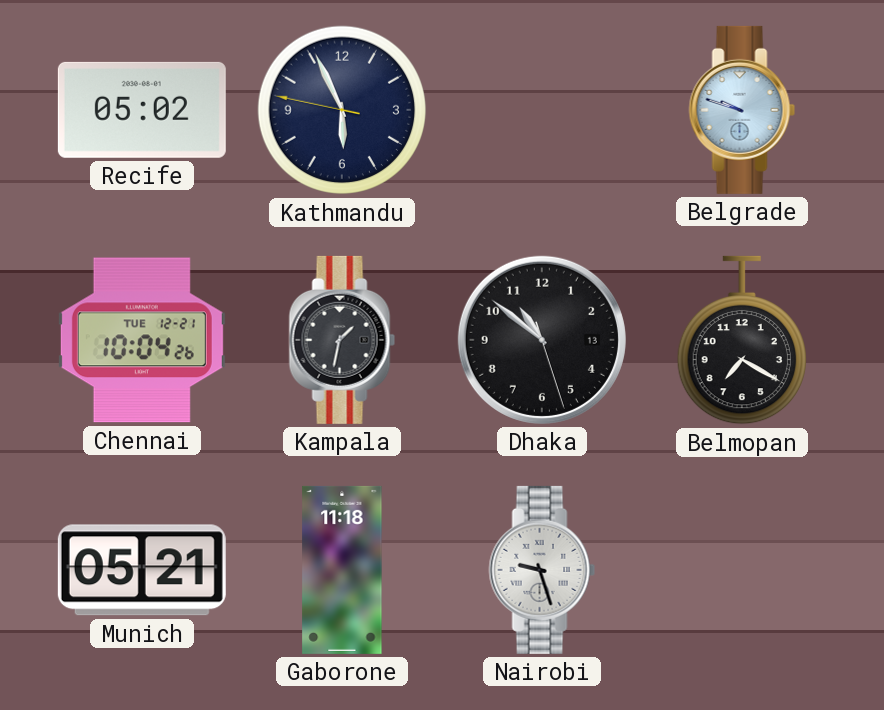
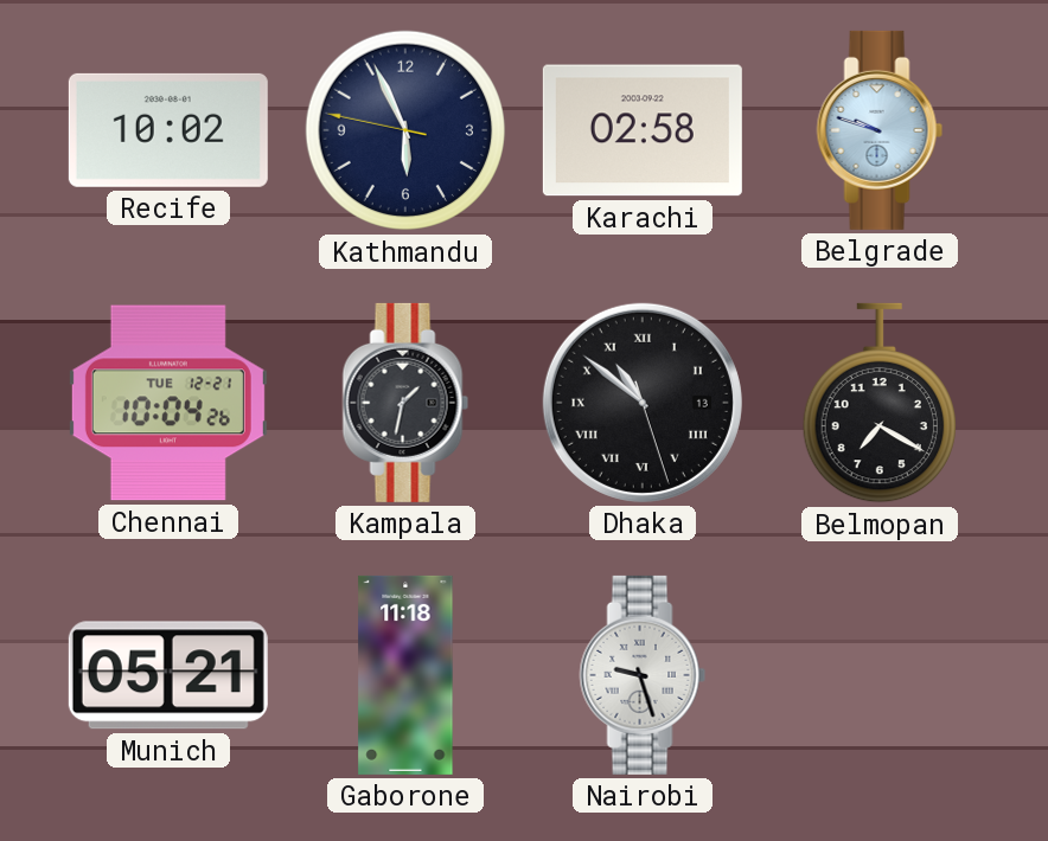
Recife: 05:02 -> 10:02 (168, 130)
Karachi: none -> 02:58 (643, 130)
Dhaka numerals: Arabic -> Roman (643, 403)
